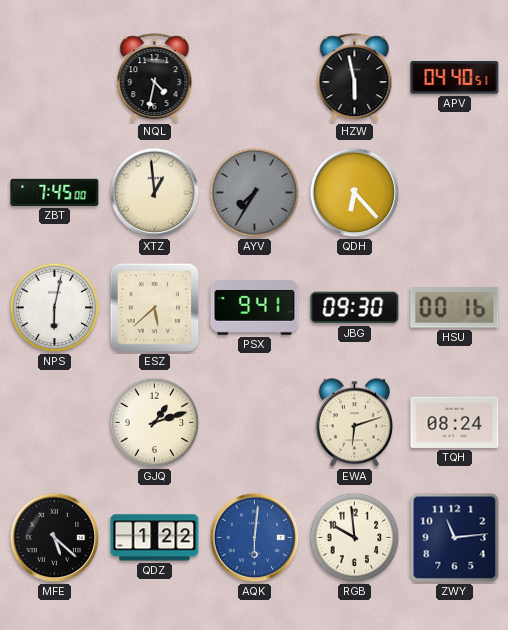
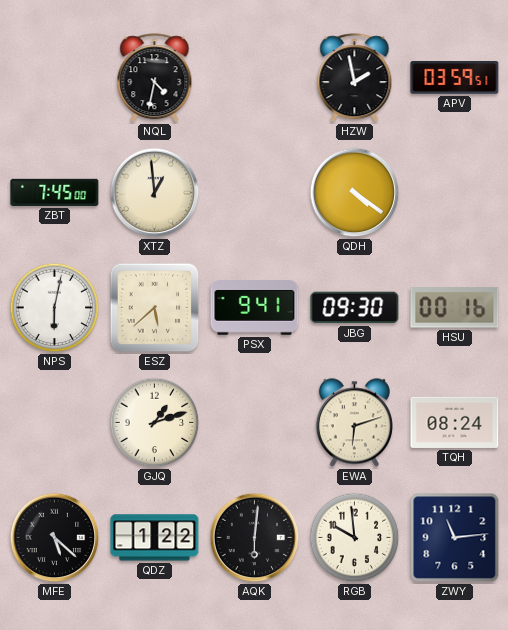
HZW: 5:58 -> 1:58 (355, 78)
APV: 04:40 -> 03:59 (455, 78)
AYV: 7:35 -> none (255, 193)
QDH: 6:23 -> 4:21 (355, 193)
AQK dial: blue -> black (255, 538)
